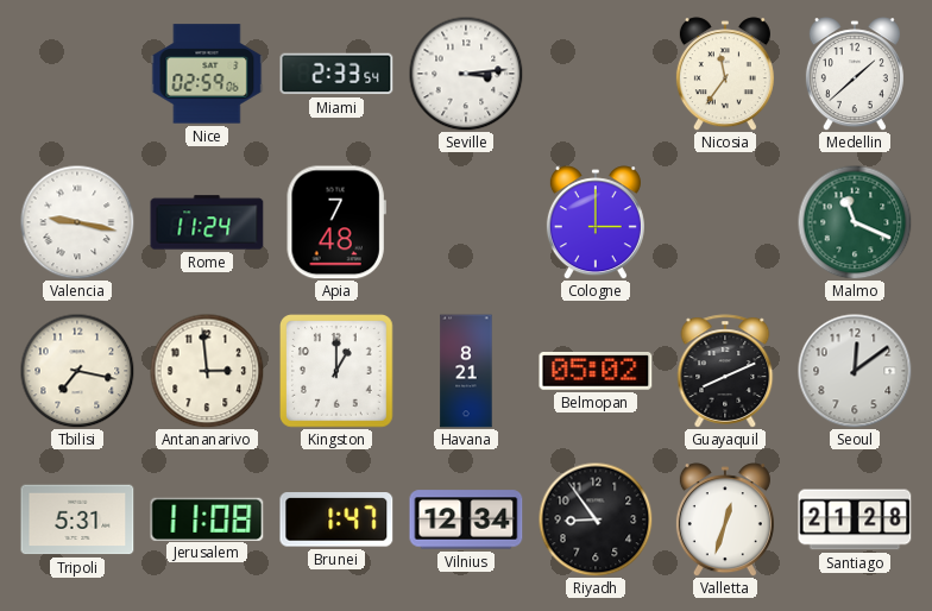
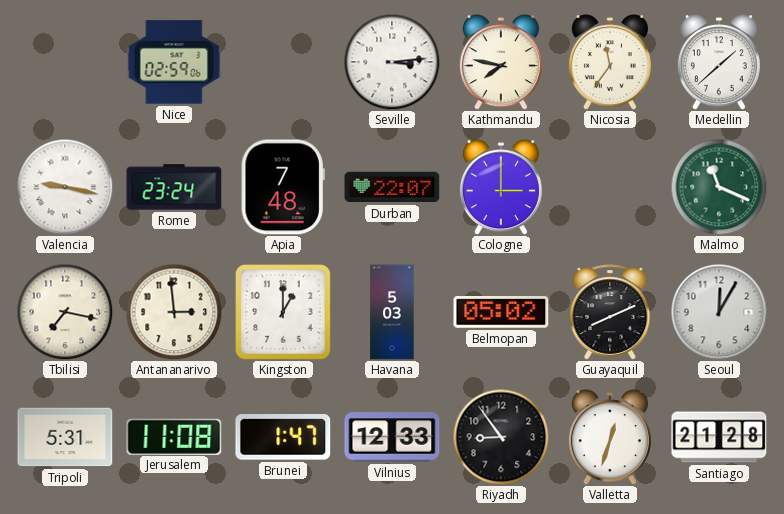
Miami: 2:33 -> none (336, 74)
Kathmandu: none -> 7:47 (501, 62)
Rome: 11:24 -> 23:24 (174, 187)
Durban: none -> 22:07 (392, 187)
Havana: 8:21 -> 5:03 (392, 312)
Seoul: 12:09 -> 12:05 (719, 312)
Vilnius: 12:34 -> 12:33 (392, 437)
